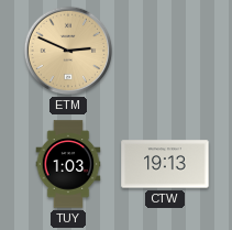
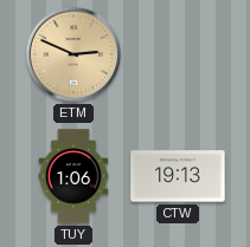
TUY: 1:03 -> 1:06 (73, 176)
